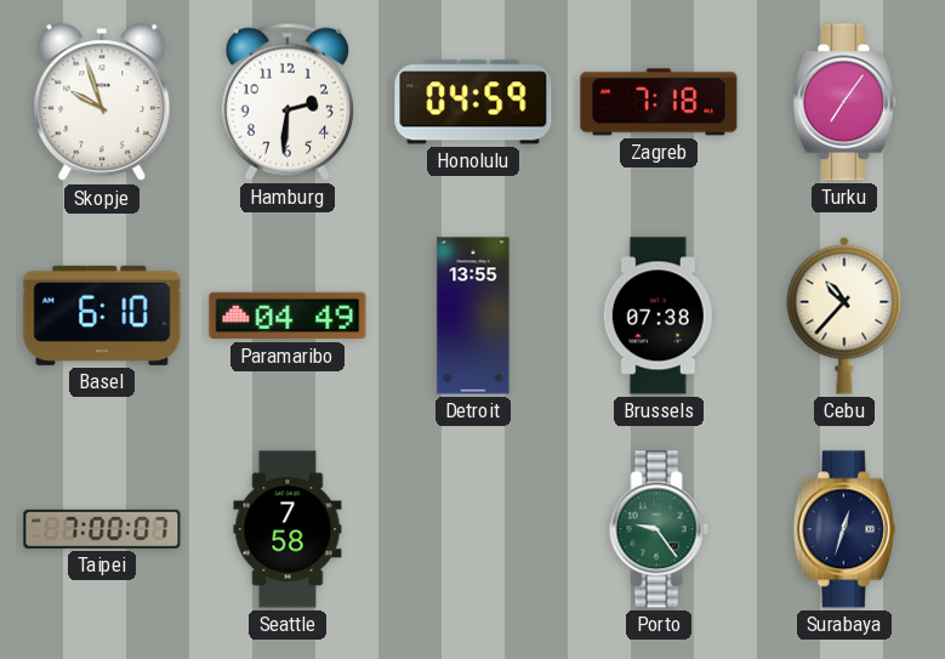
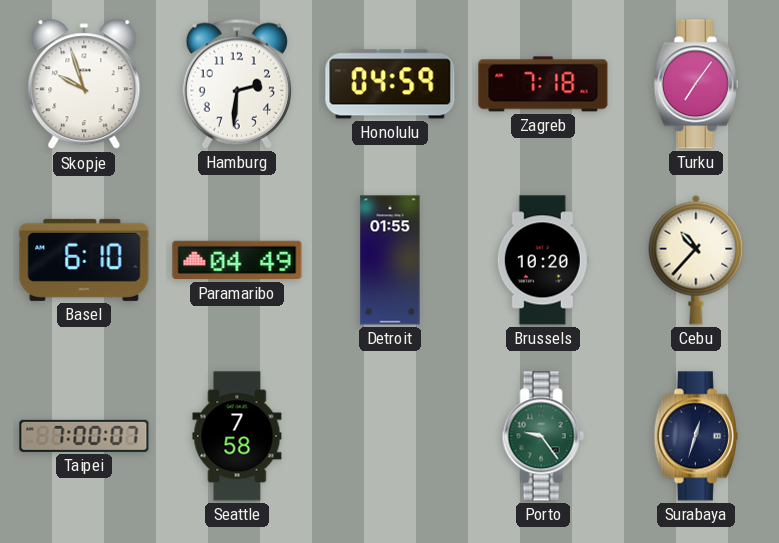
Detroit: 13:55 -> 01:55 (390, 260)
Brussels: 07:38 -> 10:20 (543, 260)
